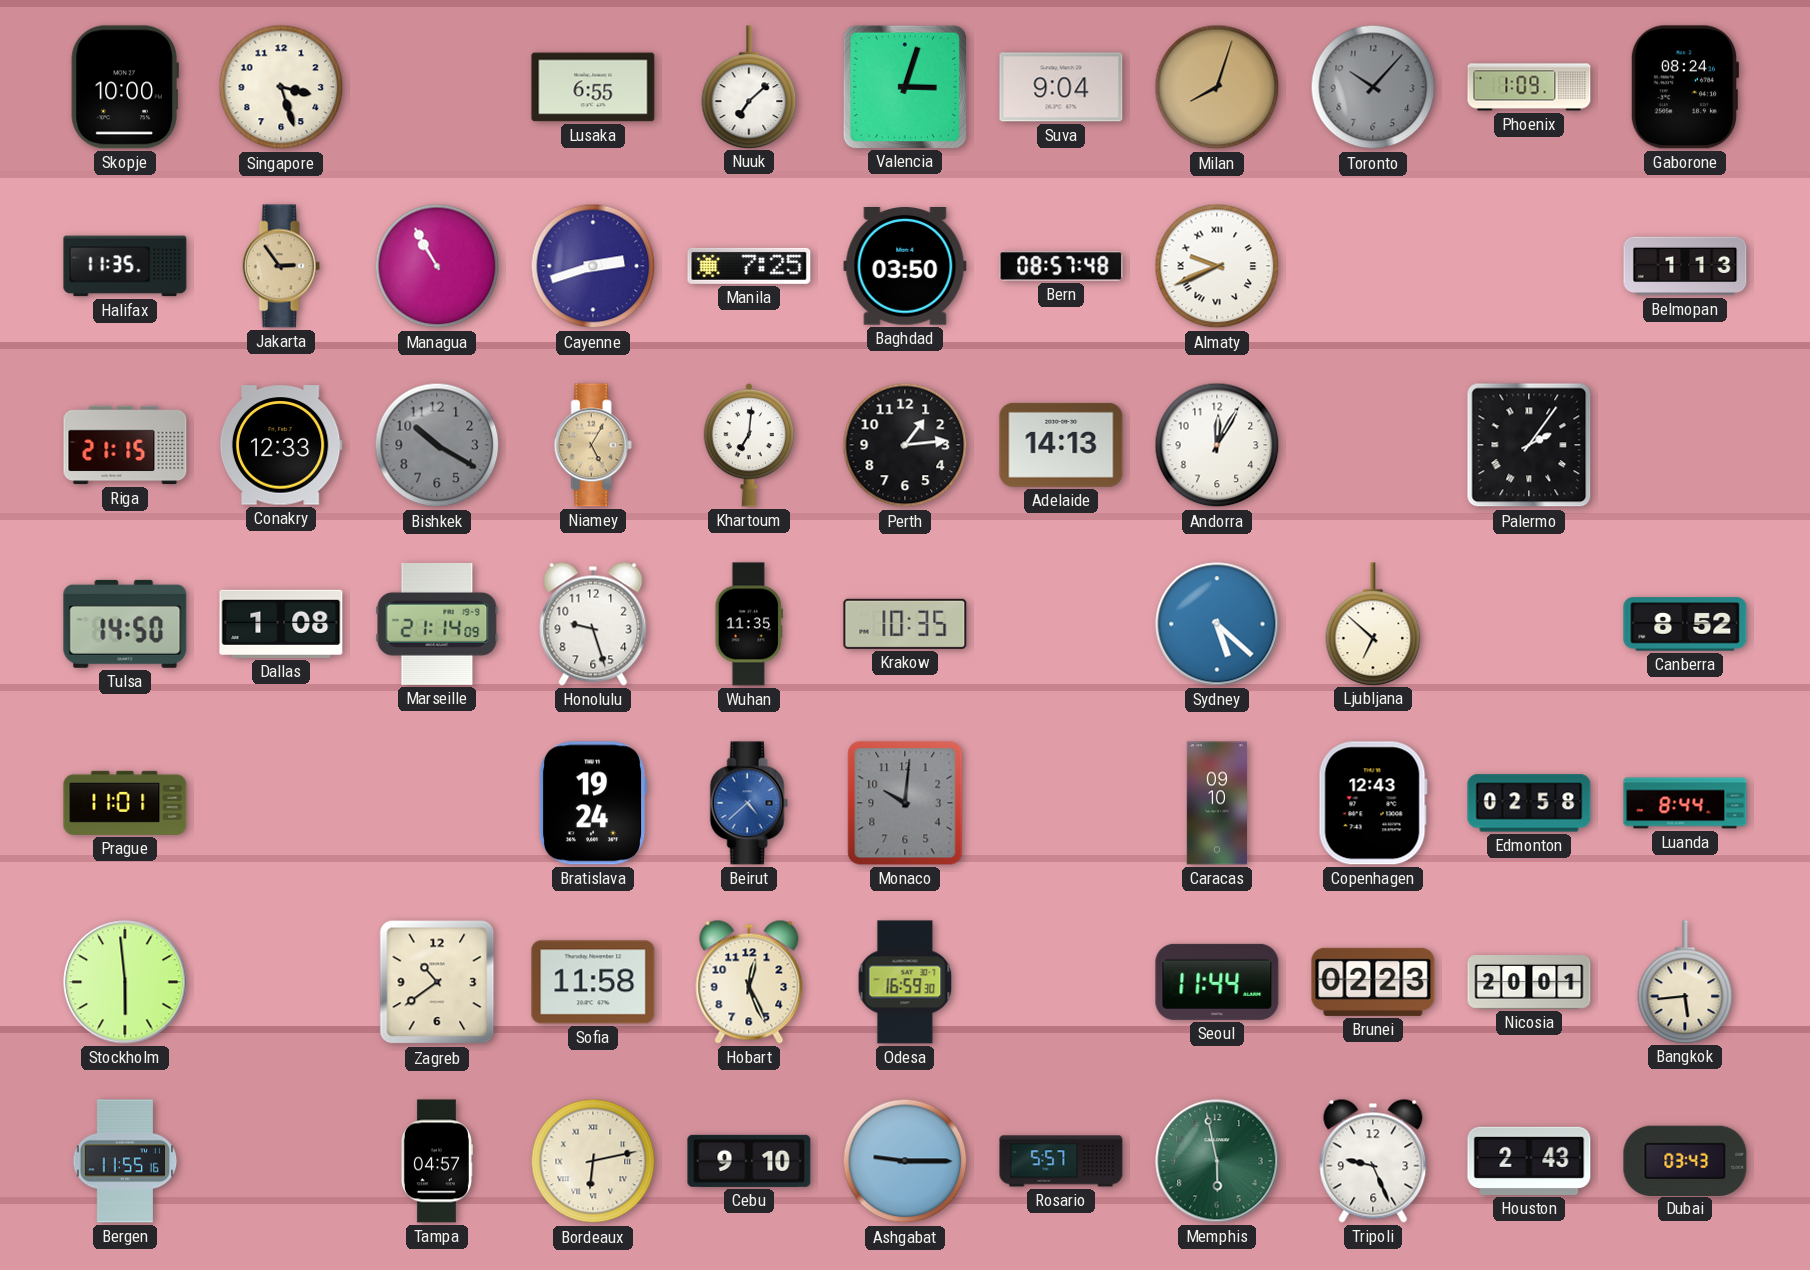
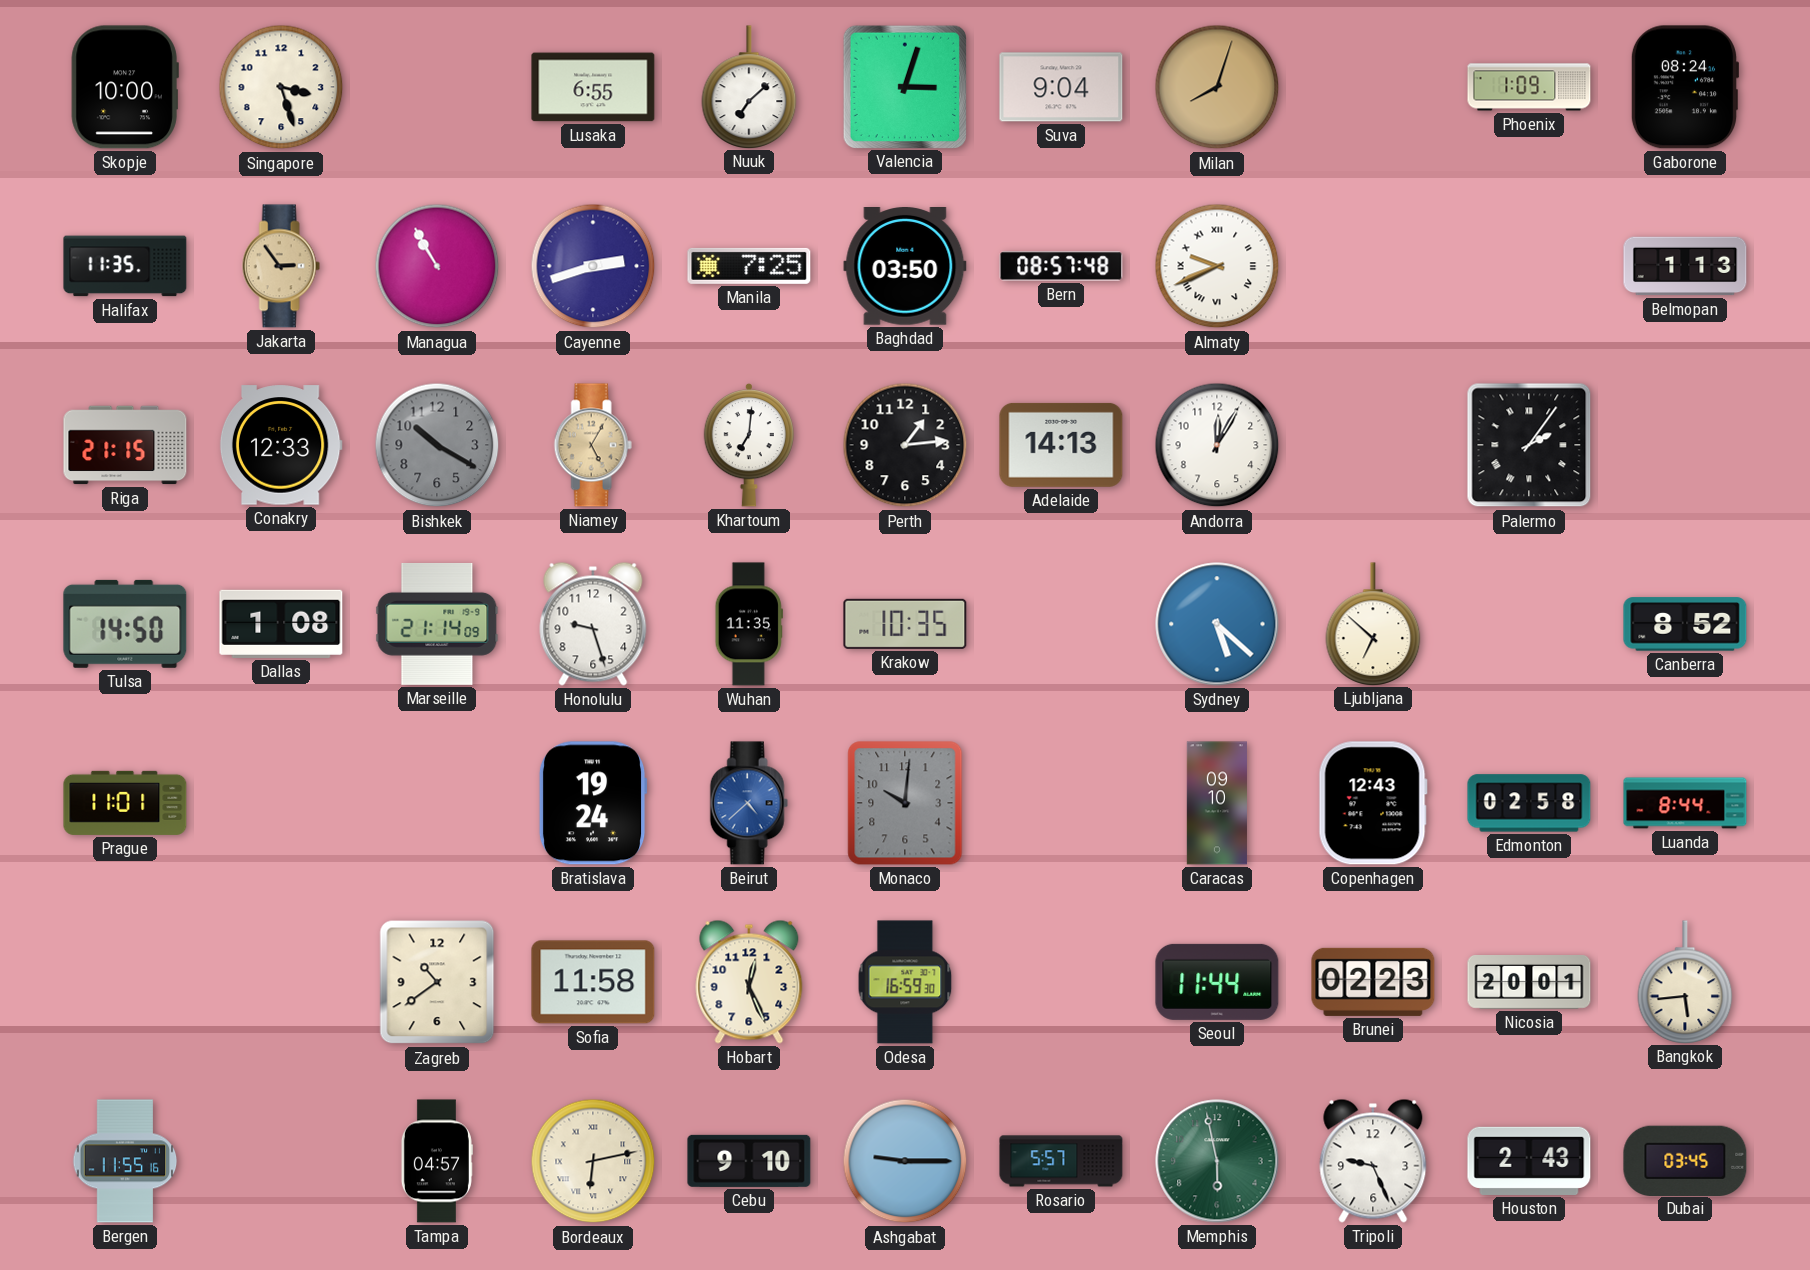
Toronto: 10:07 -> none (1373, 87)
Stockholm: 5:59 -> none (125, 982)
Dubai: 03:43 -> 03:45 (1685, 1160)
